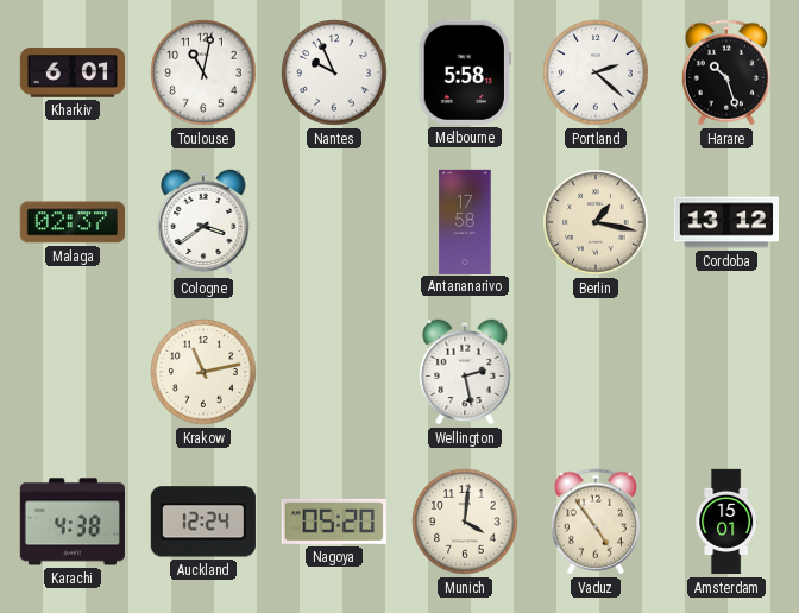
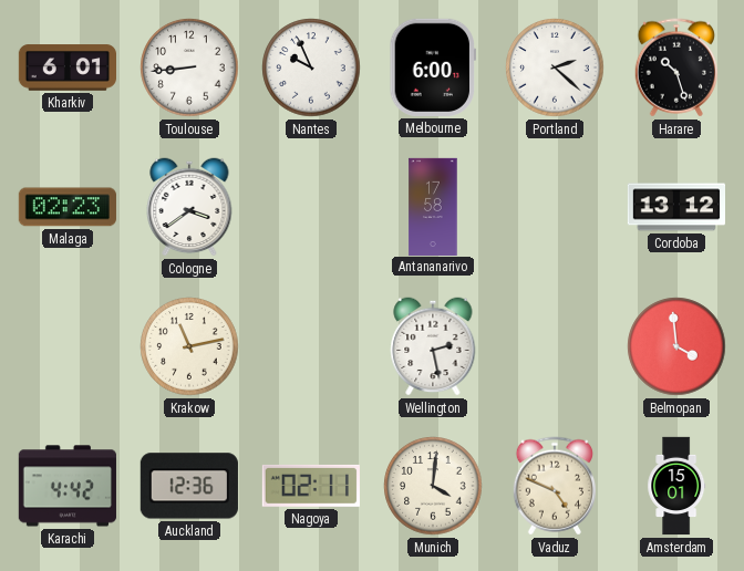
Toulouse: 11:02 -> 8:44 (189, 68)
Melbourne: 5:58 -> 6:00 (433, 68)
Malaga: 02:37 -> 02:23 (68, 207)
Berlin: 1:17 -> none (596, 222)
Belmopan: none -> 3:59 (676, 346)
Karachi: 4:38 -> 4:42 (68, 486)
Auckland: 12:24 -> 12:36 (189, 486)
Nagoya: 05:20 -> 02:11 (311, 486)
Vaduz: 4:54 -> 4:49 (554, 486)
